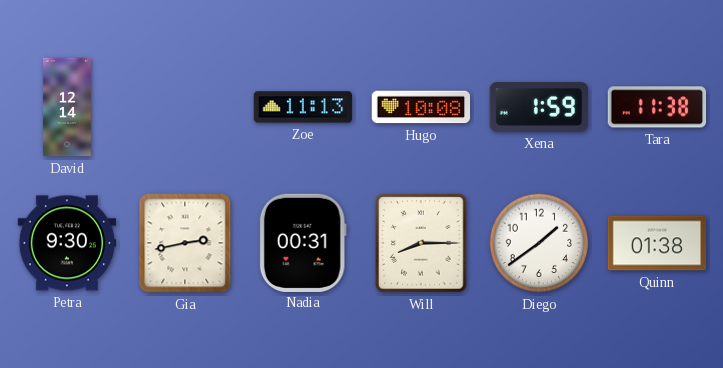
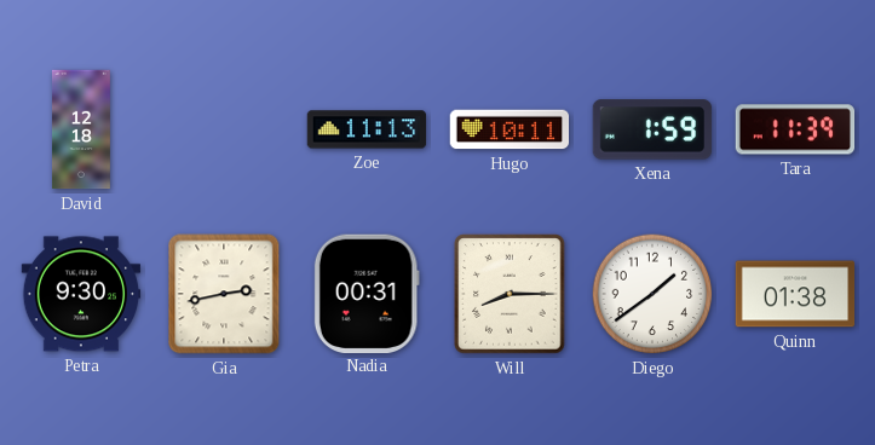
David: 12:14 -> 12:18 (81, 129)
Hugo: 10:08 -> 10:11 (510, 129)
Tara: 11:38 -> 11:39 (795, 129)
